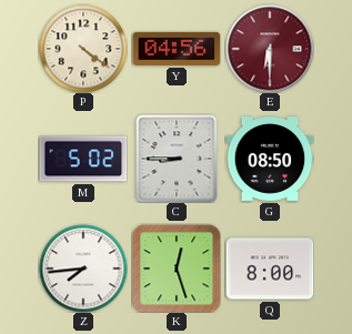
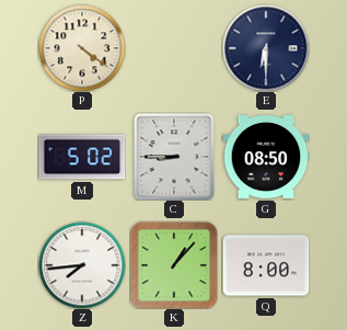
Y: 04:56 -> none (177, 49)
E dial: burgundy -> navy (266, 48)
K: 12:27 -> 1:07 (174, 265)
